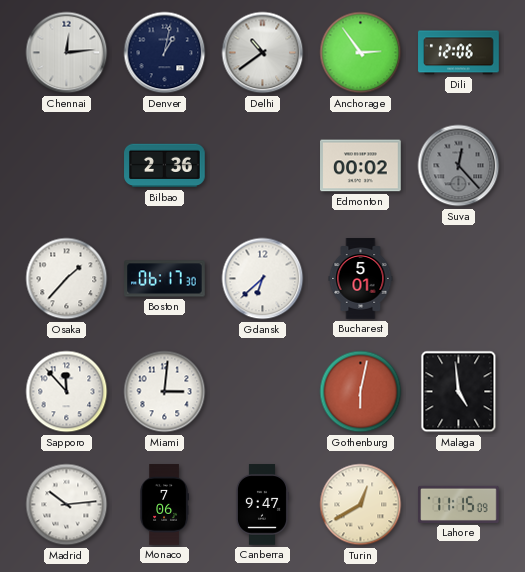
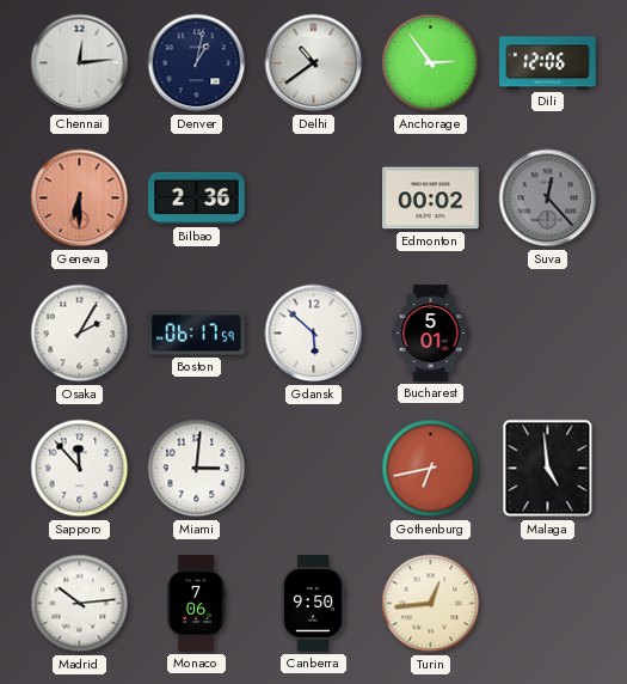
Geneva: none -> 6:30 (80, 199)
Osaka: 1:37 -> 2:05 (80, 334)
Boston: 06:17:30 -> 06:17:59 (197, 334)
Gdansk: 6:38 -> 5:52 (314, 334)
Gothenburg: 6:02 -> 6:43 (431, 469)
Canberra: 9:47 -> 9:50 (312, 604)
Turin: 12:40 -> 12:44 (431, 604)
Lahore: 11:15 -> none (459, 504)
